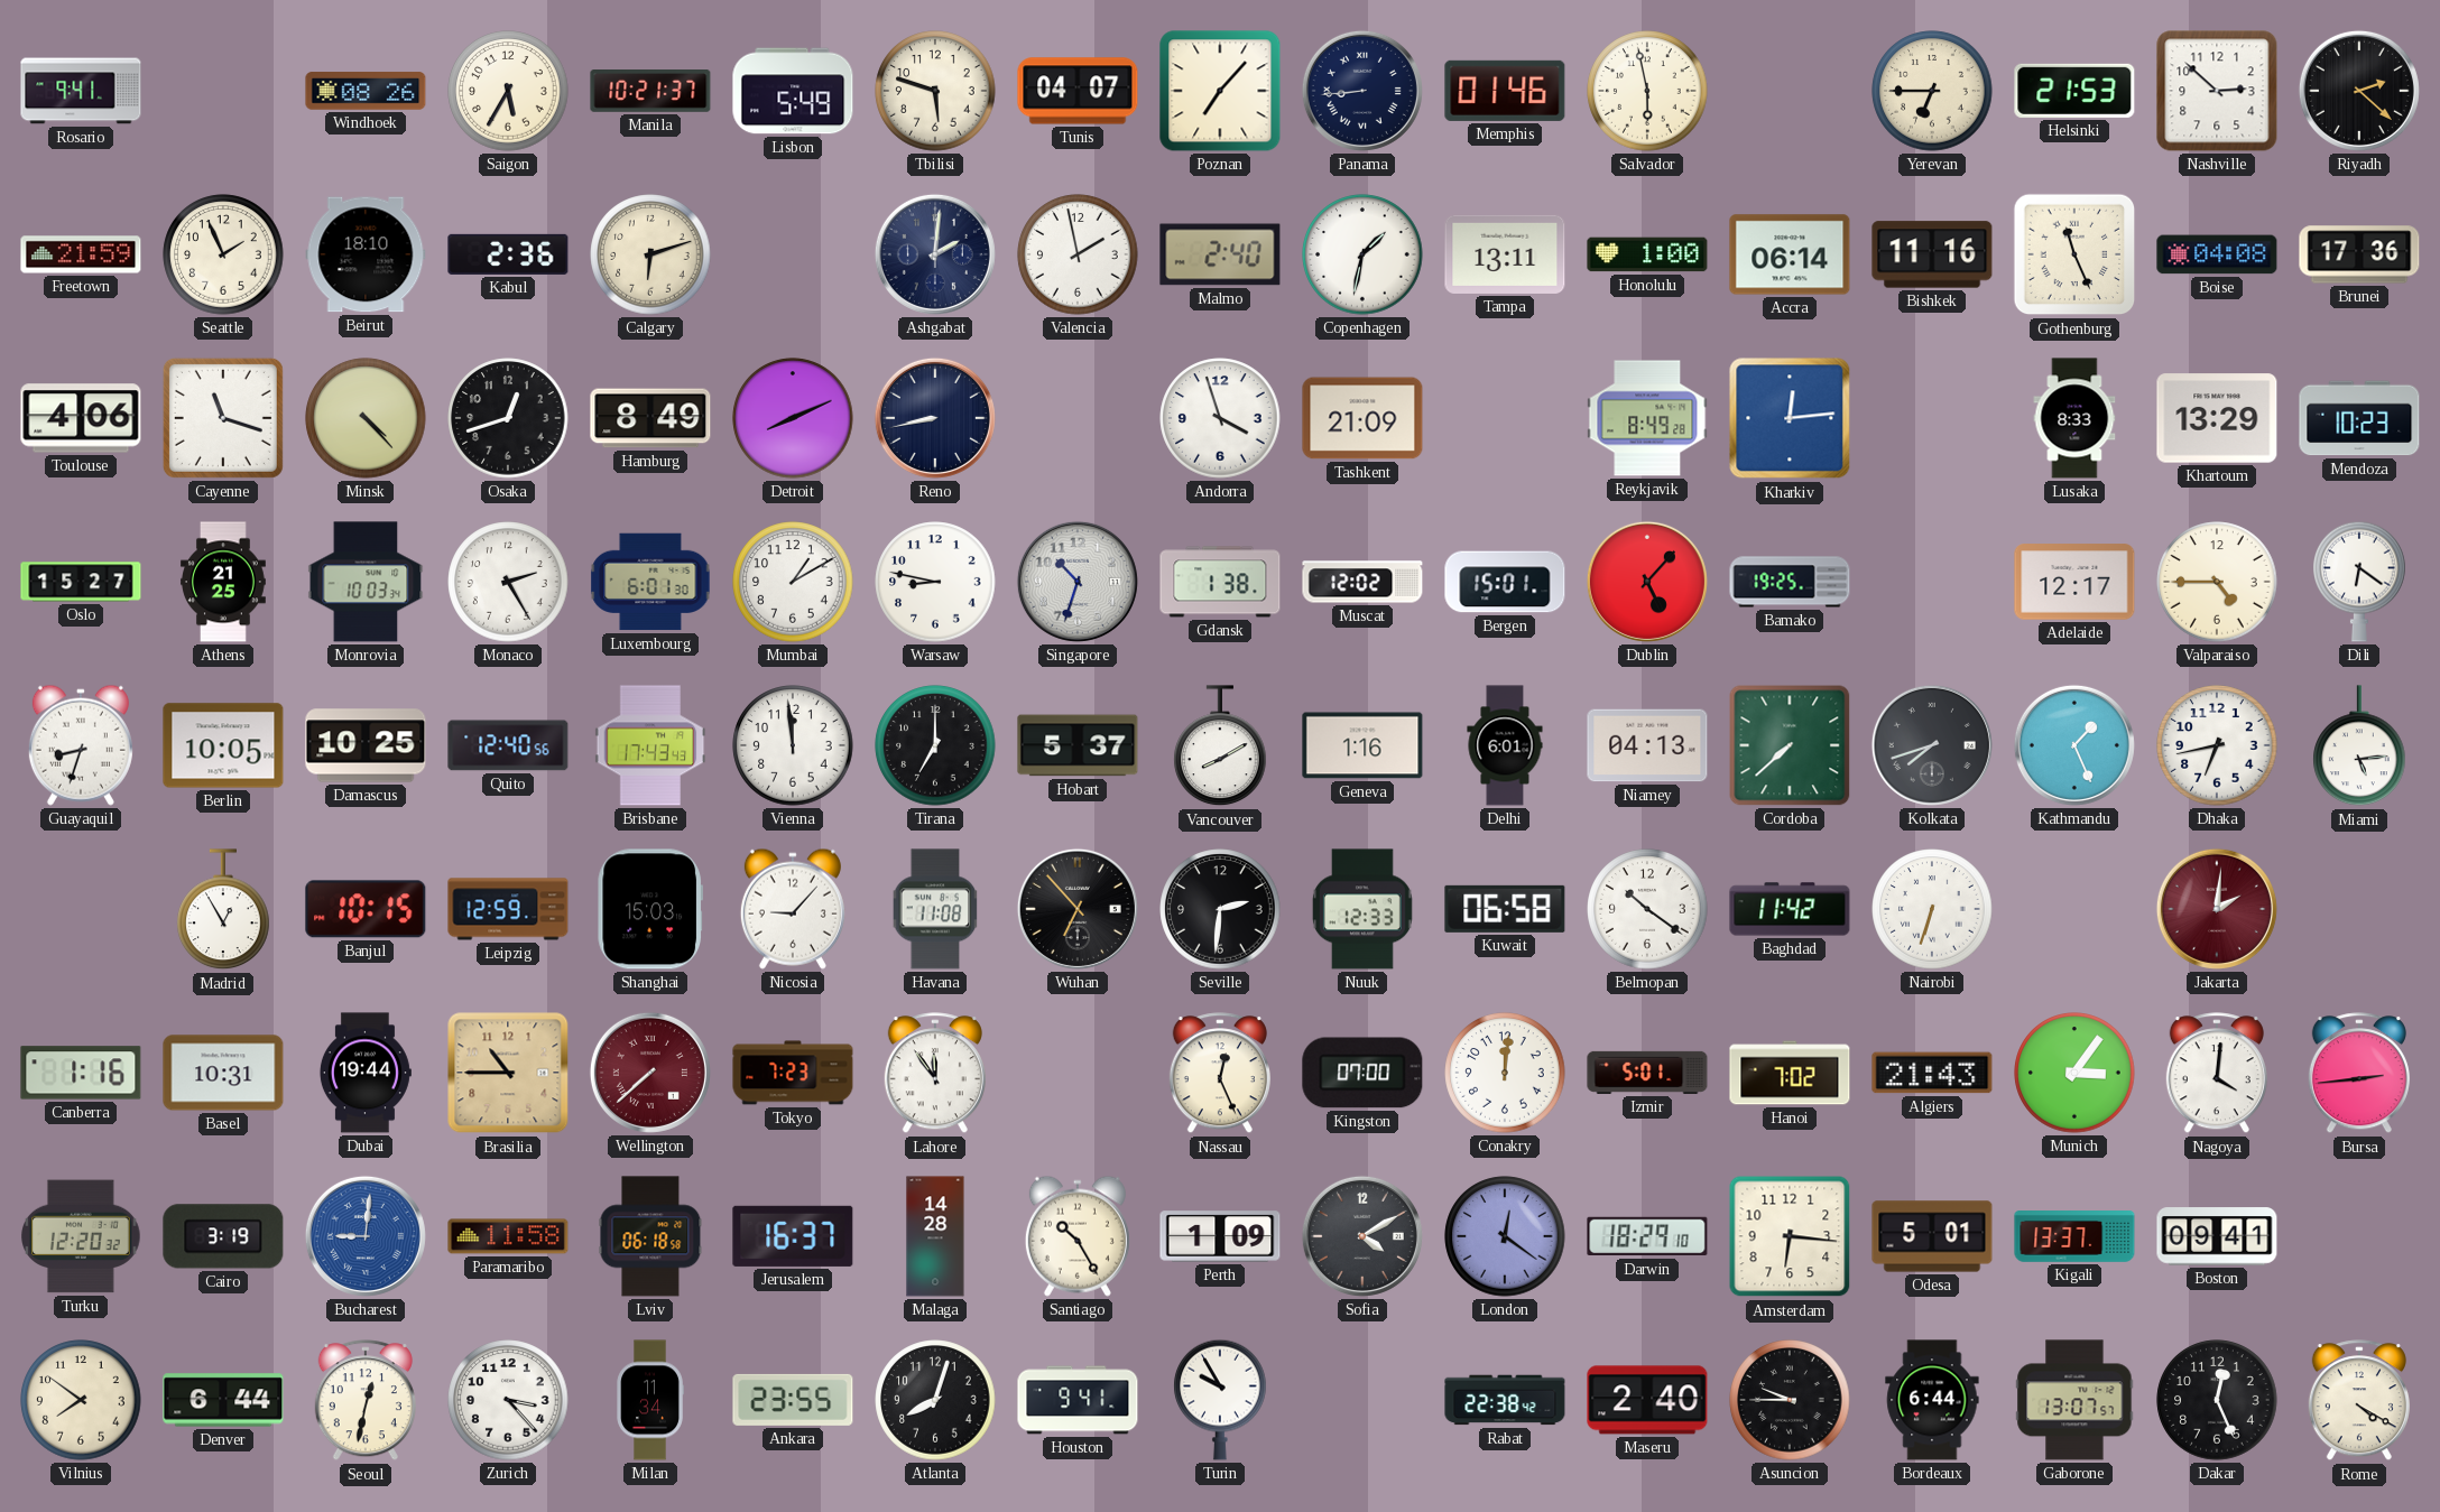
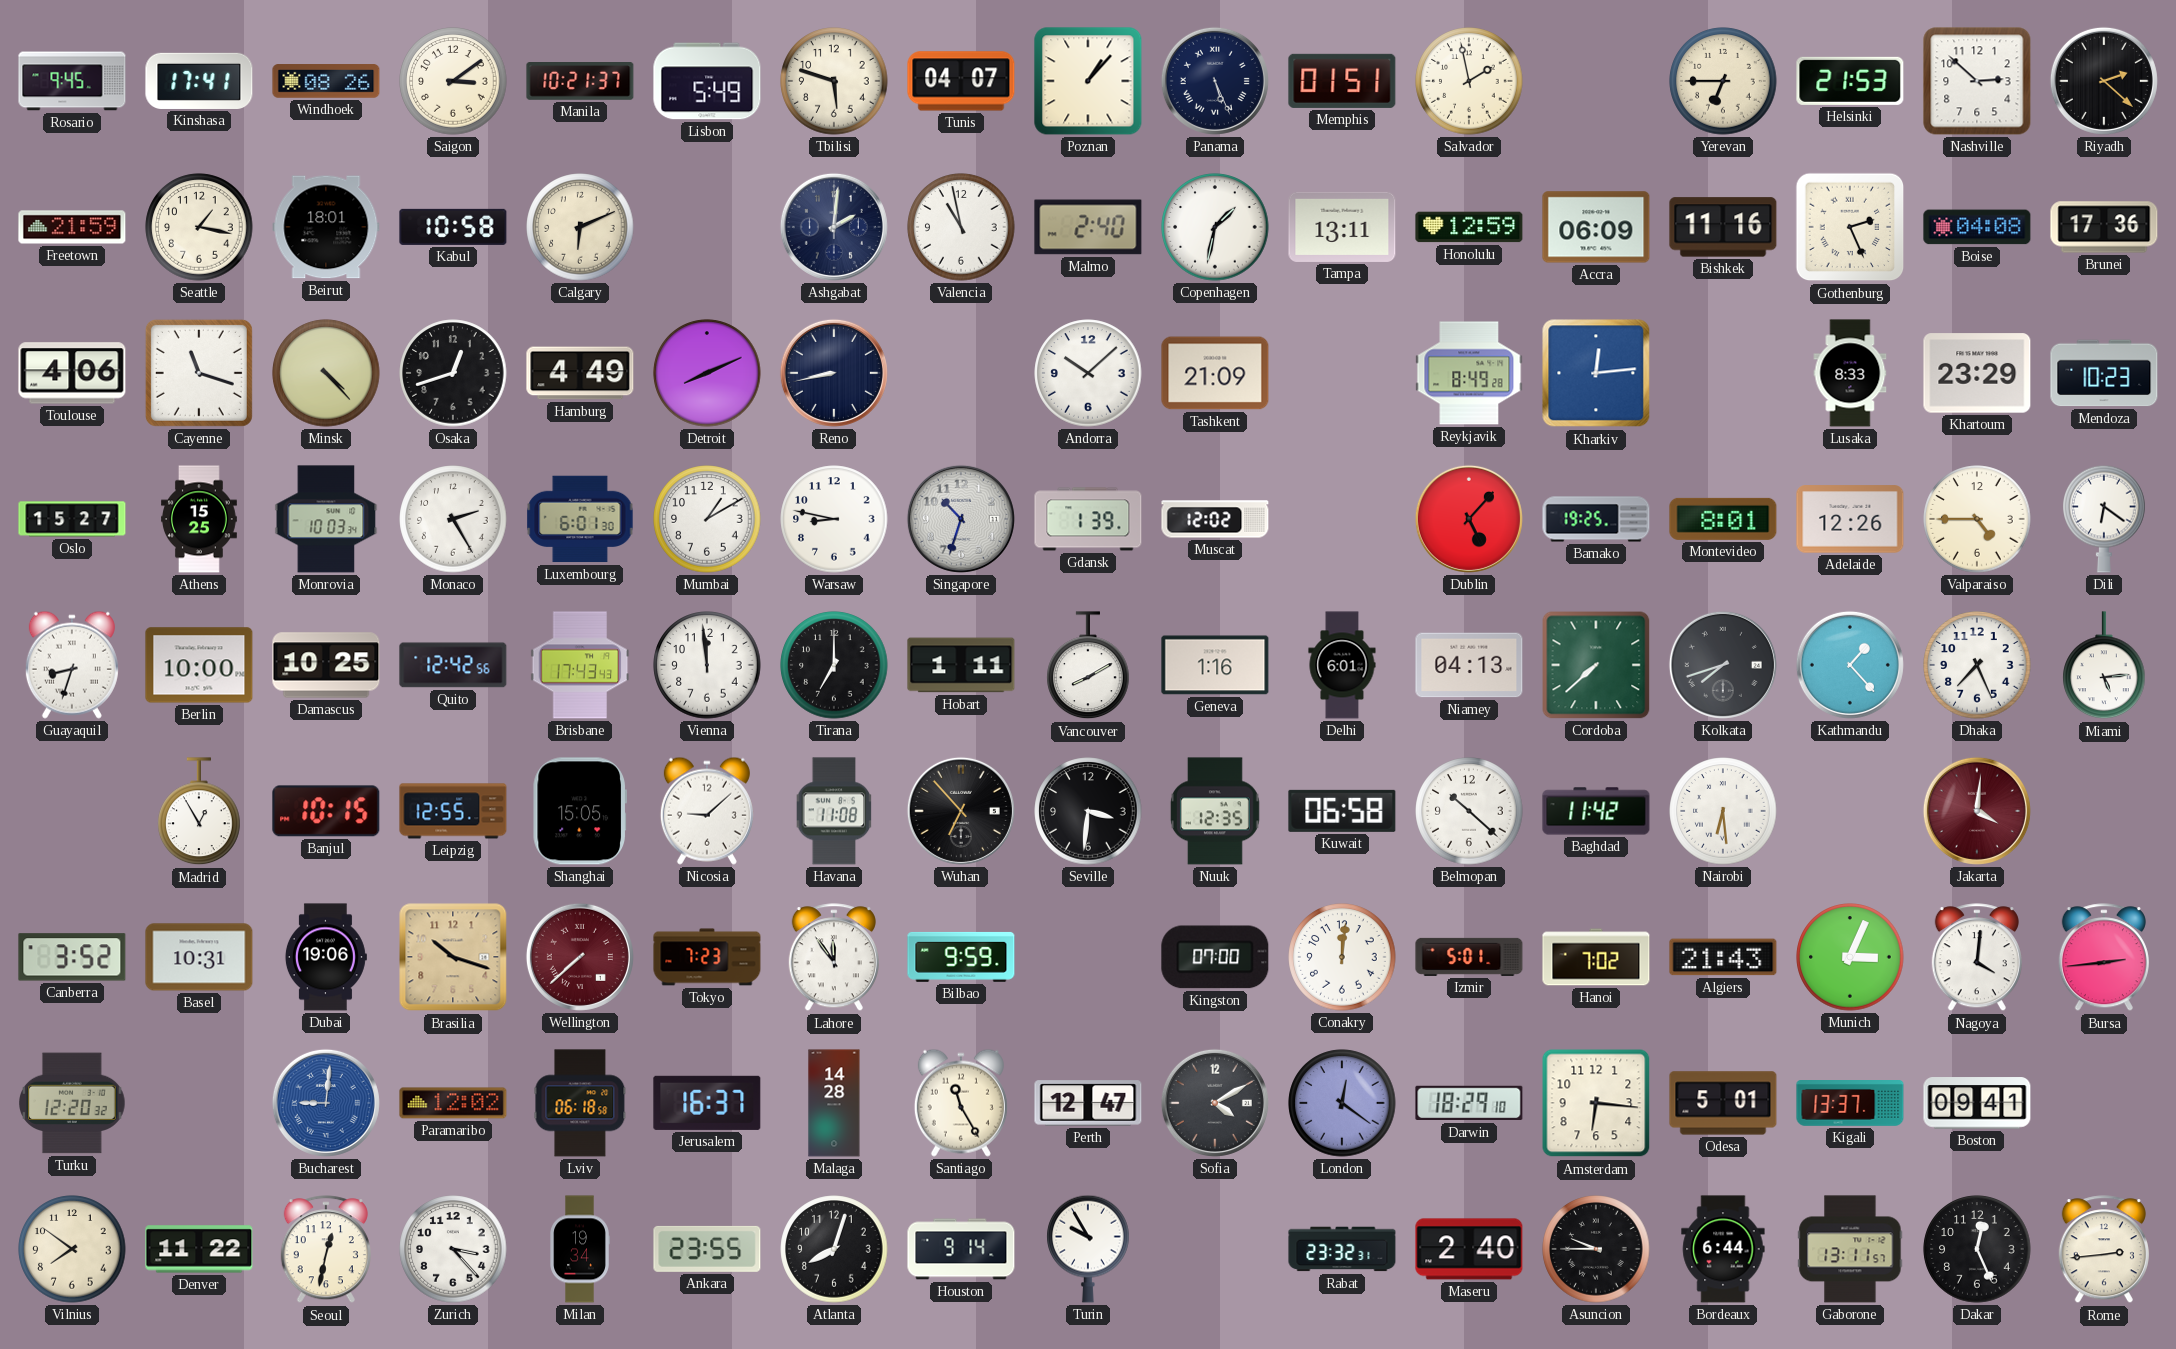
Rosario: 9:41 -> 9:45 (72, 81)
Kinshasa: none -> 17:41 (199, 81)
Saigon: 5:35 -> 3:09 (453, 81)
Poznan: 7:07 -> 1:07 (1088, 81)
Panama: 8:44 -> 5:26 (1215, 81)
Memphis: 01:46 -> 01:51 (1342, 81)
Salvador: 5:58 -> 1:58 (1469, 81)
Seattle: 1:56 -> 1:17 (199, 227)
Beirut: 18:10 -> 18:01 (326, 227)
Kabul: 2:36 -> 10:58 (453, 227)
Calgary: 6:12 -> 6:11 (580, 227)
Valencia: 1:58 -> 10:58 (961, 227)
Honolulu: 1:00 -> 12:59 (1469, 227)
Accra: 06:14 -> 06:09 (1596, 227)
Gothenburg: 11:26 -> 2:26 (1850, 227)
Hamburg: 8:49 -> 4:49 (580, 373)
Andorra: 3:57 -> 10:08 (1088, 373)
Khartoum: 13:29 -> 23:29 (1977, 373)
Athens: 21:25 -> 15:25 (200, 519)
Gdansk: 1:38 -> 1:39 (1088, 519)
Bergen: 15:01 -> none (1505, 582)
Montevideo: none -> 8:01 (1723, 519)
Adelaide: 12:17 -> 12:26 (1850, 519)
Berlin: 10:05 -> 10:00 (199, 665)
Quito: 12:40 -> 12:42 (453, 665)
Hobart: 5:37 -> 1:11 (961, 665)
Kathmandu: 1:26 -> 1:23 (1850, 665)
Dhaka: 6:43 -> 7:26 (1977, 665)
Leipzig: 12:59 -> 12:55 (453, 811)
Shanghai: 15:03 -> 15:05 (579, 811)
Nicosia: 9:07 -> 9:08 (707, 811)
Seville: 2:31 -> 3:31 (1088, 811)
Nuuk: 12:33 -> 12:35 (1215, 811)
Belmopan: 10:21 -> 10:22 (1469, 811)
Nairobi: 6:33 -> 6:29 (1723, 811)
Jakarta: 2:01 -> 4:01 (1977, 811)
Canberra: 1:16 -> 3:52 (72, 957)
Dubai: 19:44 -> 19:06 (325, 957)
Brasilia: 10:45 -> 10:18 (453, 957)
Bilbao: none -> 9:59 (961, 957)
Nassau: 12:26 -> none (1220, 1074)
Munich: 3:06 -> 3:04 (1850, 957)
Cairo: 3:19 -> none (223, 1236)
Paramaribo: 11:58 -> 12:02 (453, 1103)
Santiago: 10:25 -> 11:25 (961, 1103)
Perth: 1:09 -> 12:47 (1088, 1103)
Denver: 6:44 -> 11:22 (199, 1249)
Milan: 11:34 -> 19:34 (580, 1249)
Houston: 9:41 -> 9:14 (961, 1249)
Rabat: 22:38 -> 23:32 (1342, 1249)
Gaborone: 13:07 -> 13:11 (1850, 1249)
Rome: 4:20 -> 2:44 (2104, 1250)
